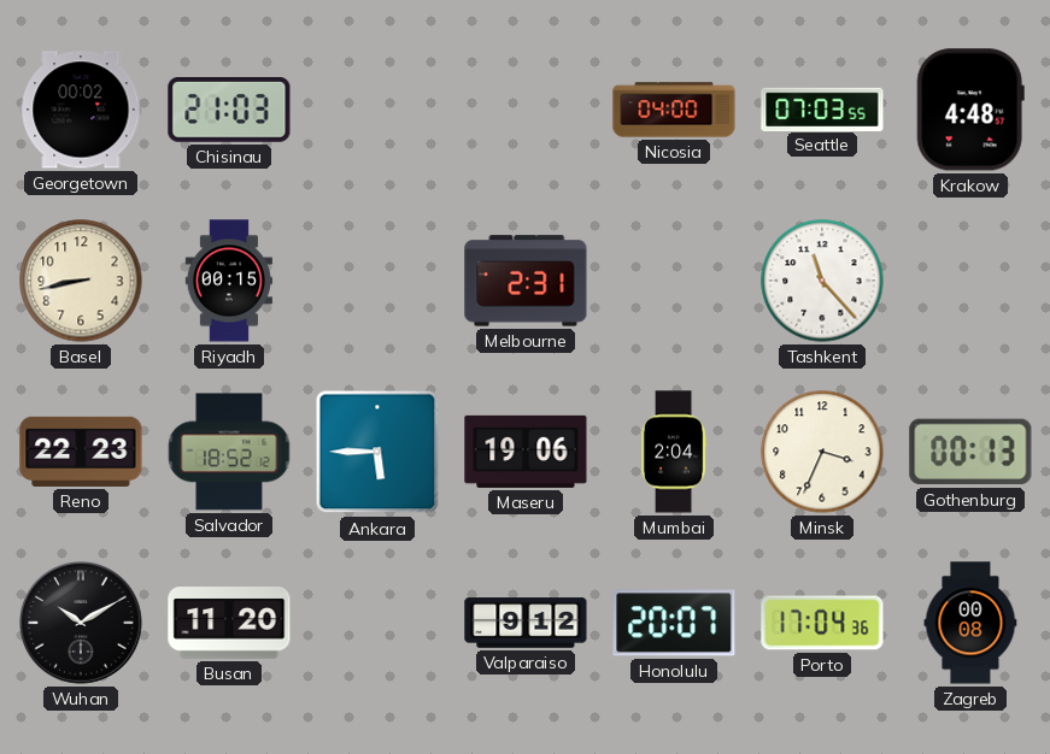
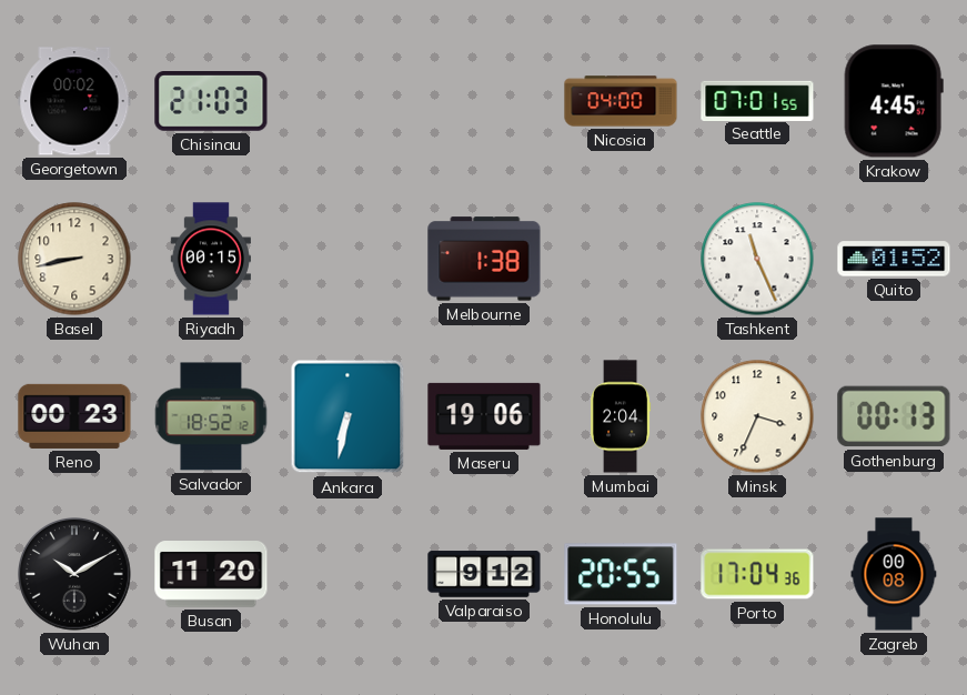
Seattle: 07:03 -> 07:01 (757, 100)
Krakow: 4:48 -> 4:45 (894, 101)
Melbourne: 2:31 -> 1:38 (484, 259)
Tashkent: 11:23 -> 11:26 (757, 259)
Quito: none -> 01:52 (894, 259)
Reno: 22:23 -> 00:23 (74, 416)
Ankara: 5:45 -> 6:32 (347, 416)
Honolulu: 20:07 -> 20:55 (621, 574)
